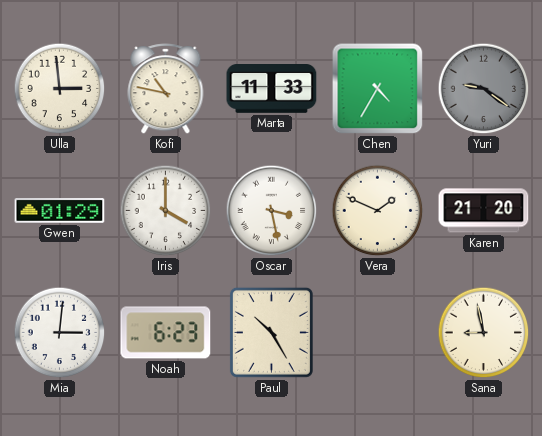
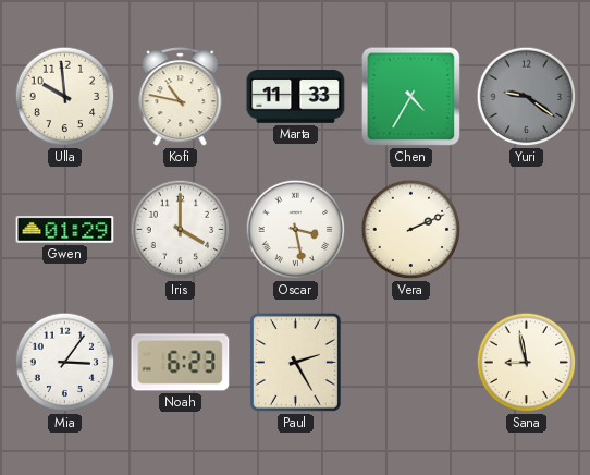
Ulla: 2:59 -> 9:59 (65, 97)
Vera: 1:49 -> 2:11 (411, 230)
Karen: 21:20 -> none (484, 211)
Mia: 3:01 -> 3:06 (65, 363)
Paul: 10:25 -> 2:25 (295, 362)
